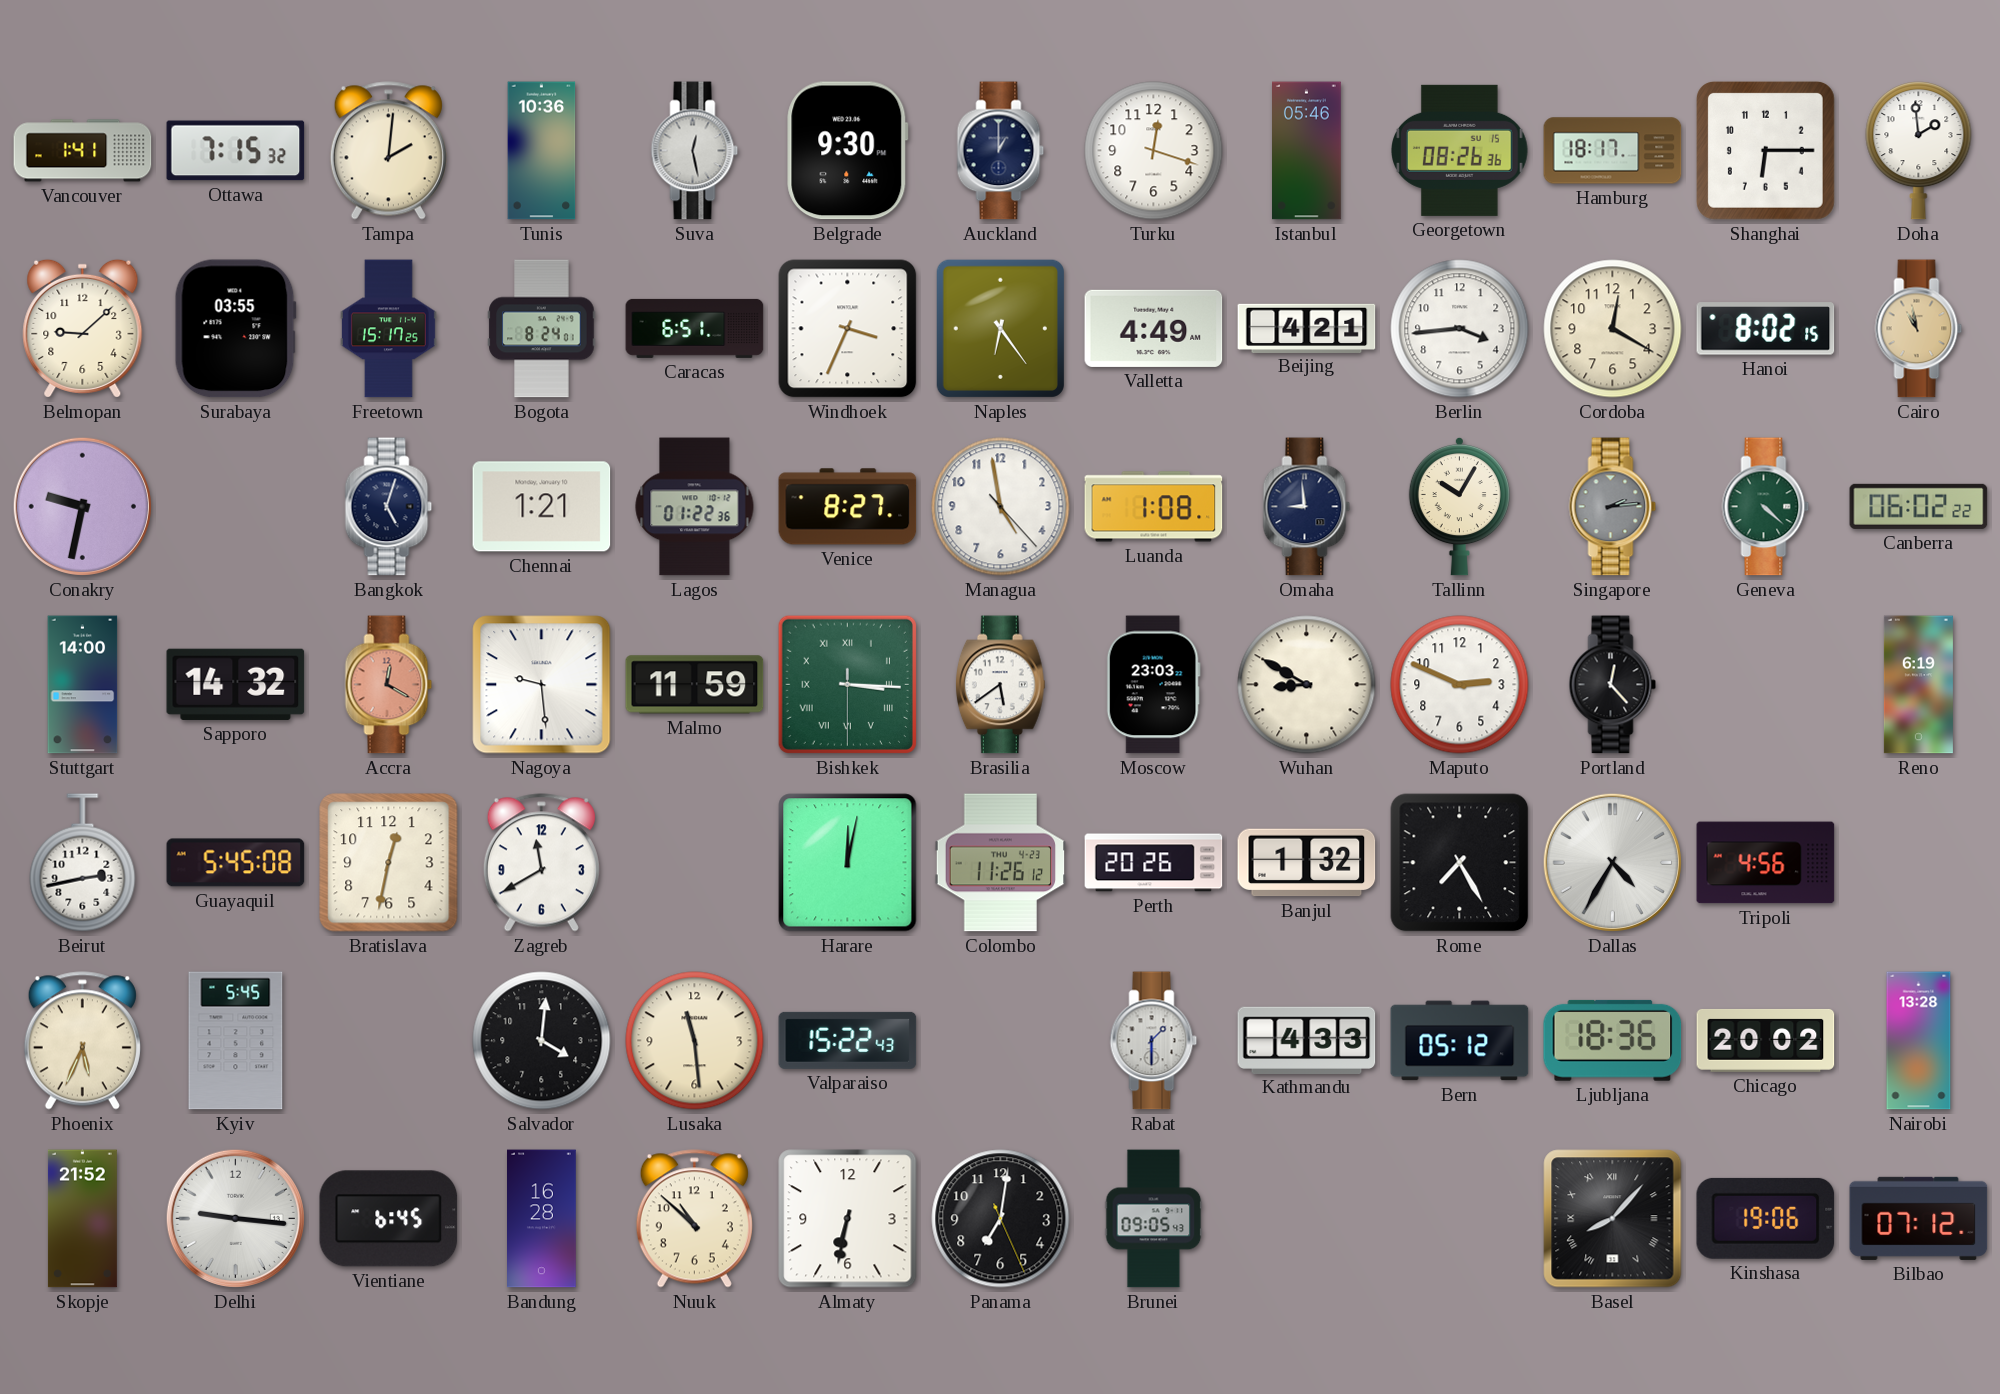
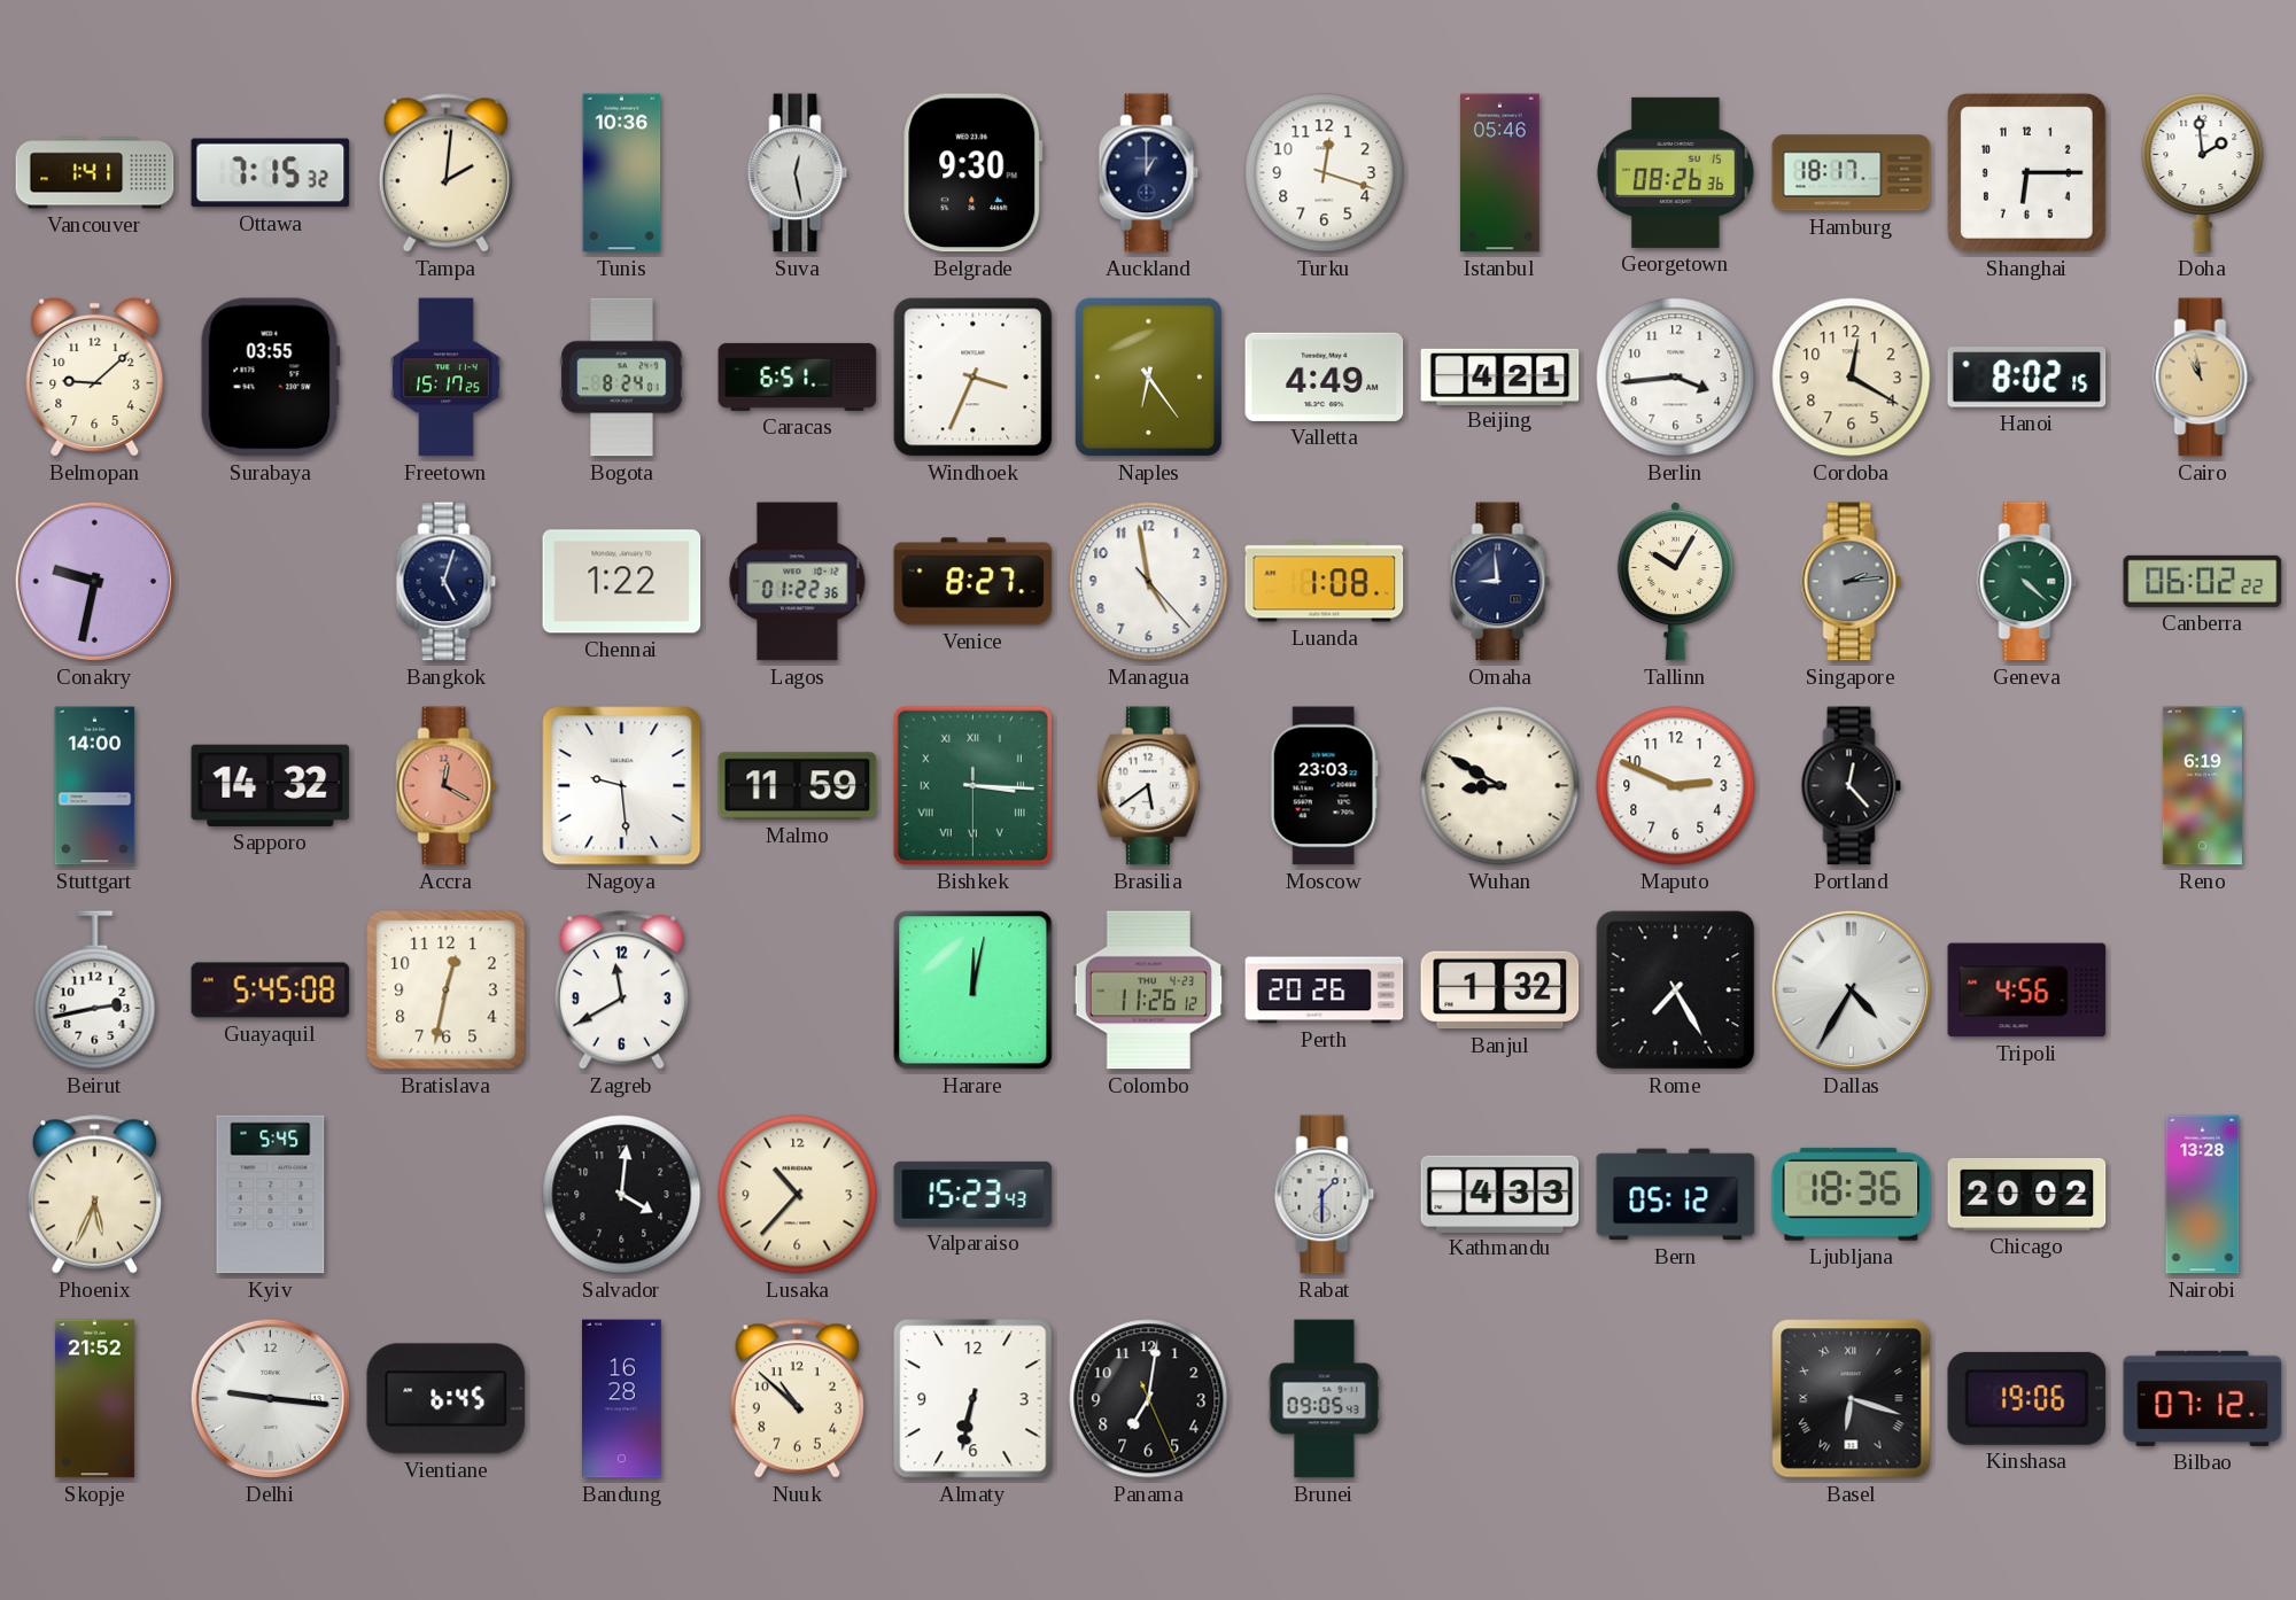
Chennai: 1:21 -> 1:22 (622, 582)
Lusaka: 11:29 -> 10:37 (798, 1195)
Valparaiso: 15:22 -> 15:23 (974, 1194)
Basel: 8:07 -> 6:18 (1852, 1399)
